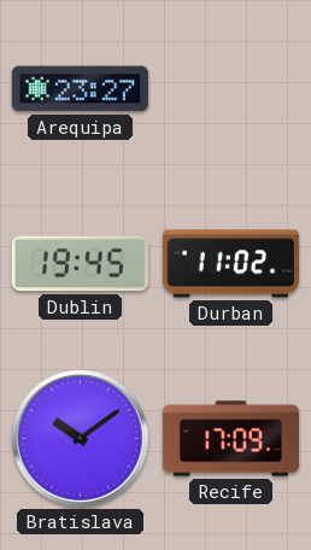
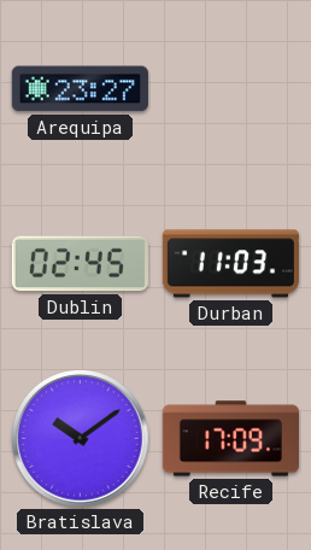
Dublin: 19:45 -> 02:45 (80, 264)
Durban: 11:02 -> 11:03 (230, 264)
